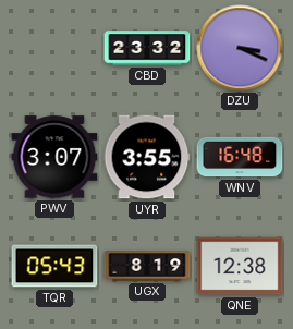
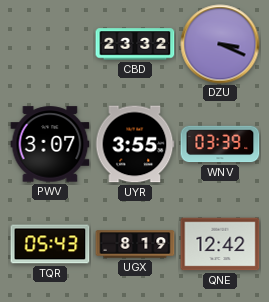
WNV: 16:48 -> 03:39 (220, 144)
QNE: 12:38 -> 12:42 (220, 244)
